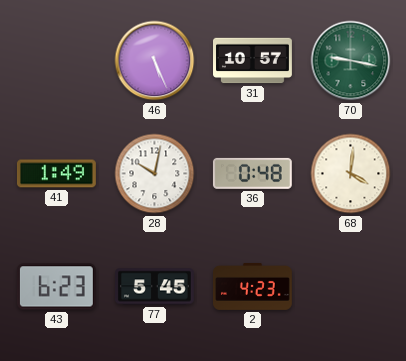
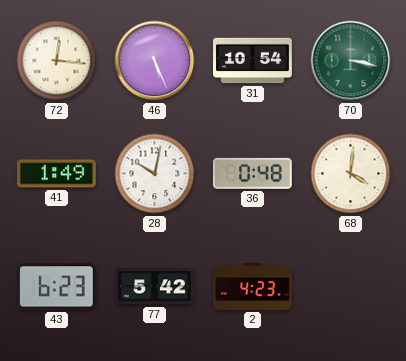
72: none -> 12:16 (57, 61)
31: 10:57 -> 10:54 (253, 61)
70: 9:17 -> 3:17 (351, 61)
77: 5:45 -> 5:42 (155, 287)
